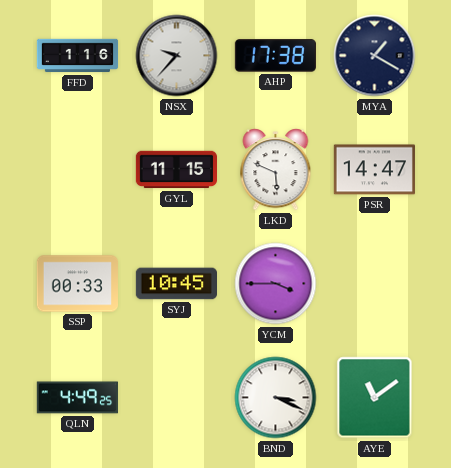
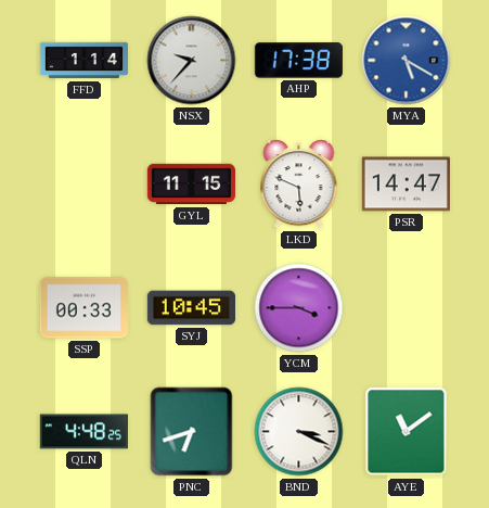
FFD: 1:16 -> 1:14 (85, 61)
MYA: 1:20 -> 5:20 (407, 61)
MYA dial: navy -> blue (407, 61)
QLN: 4:49 -> 4:48 (83, 432)
PNC: none -> 6:42 (192, 432)
